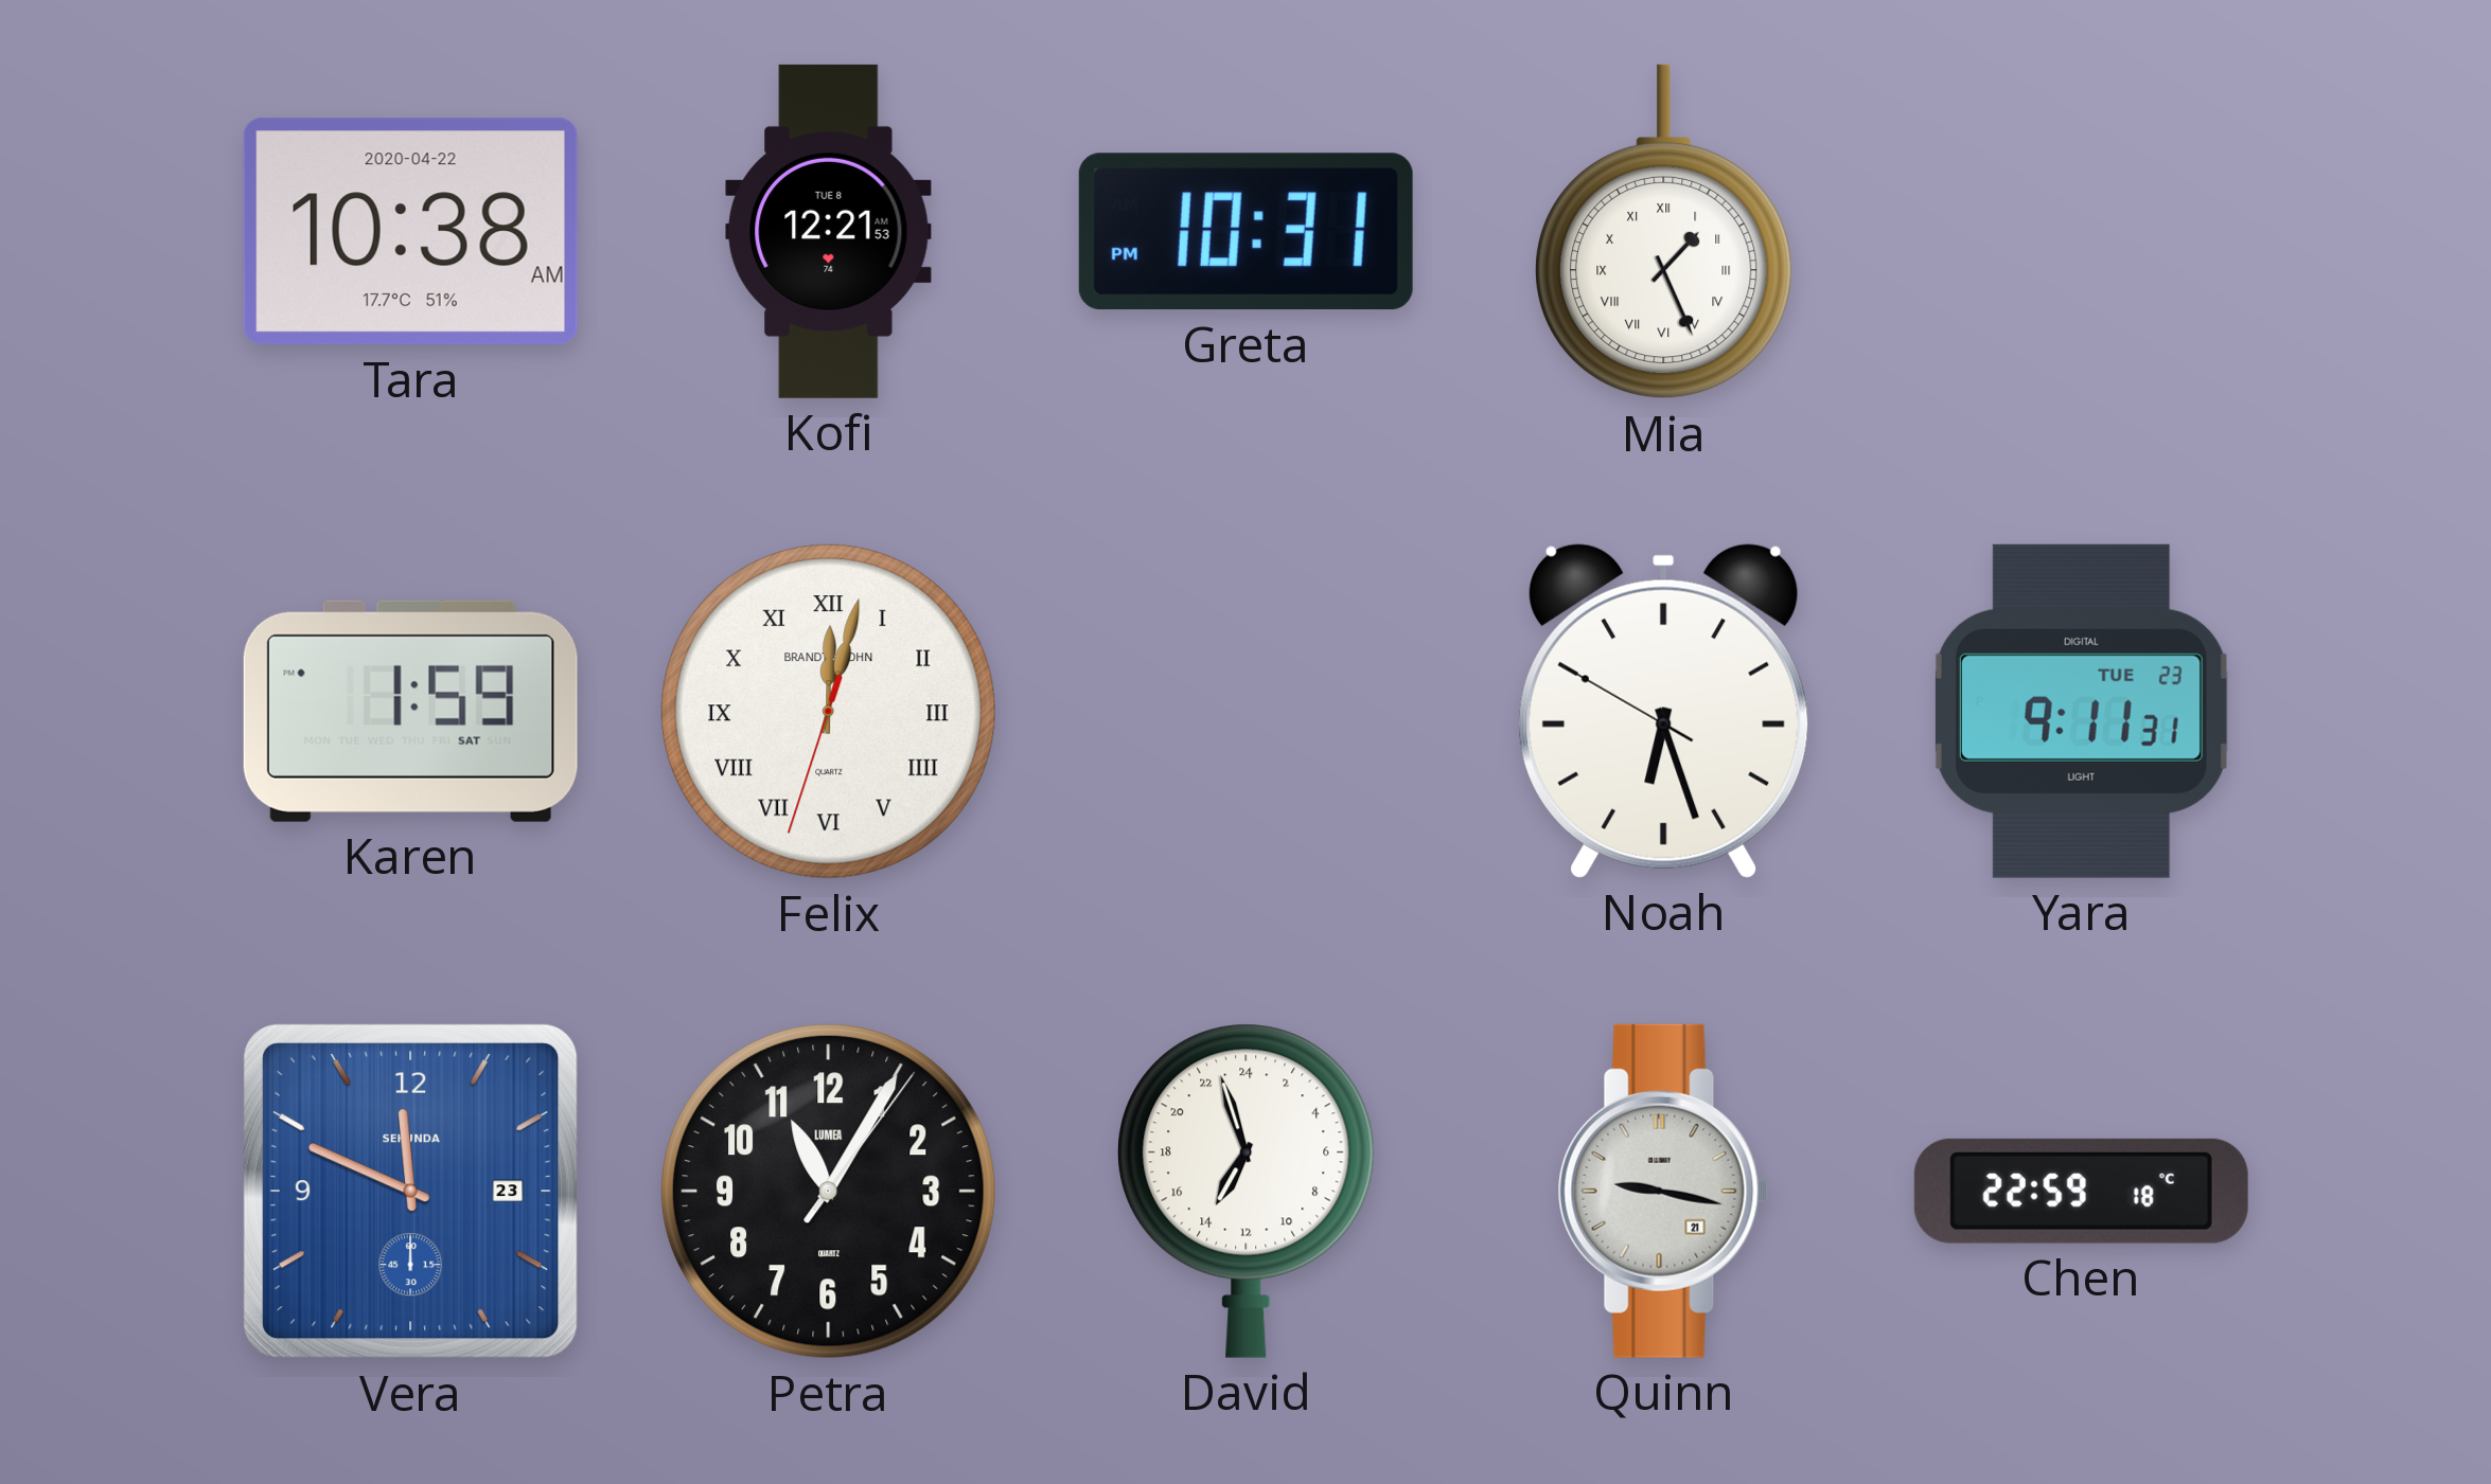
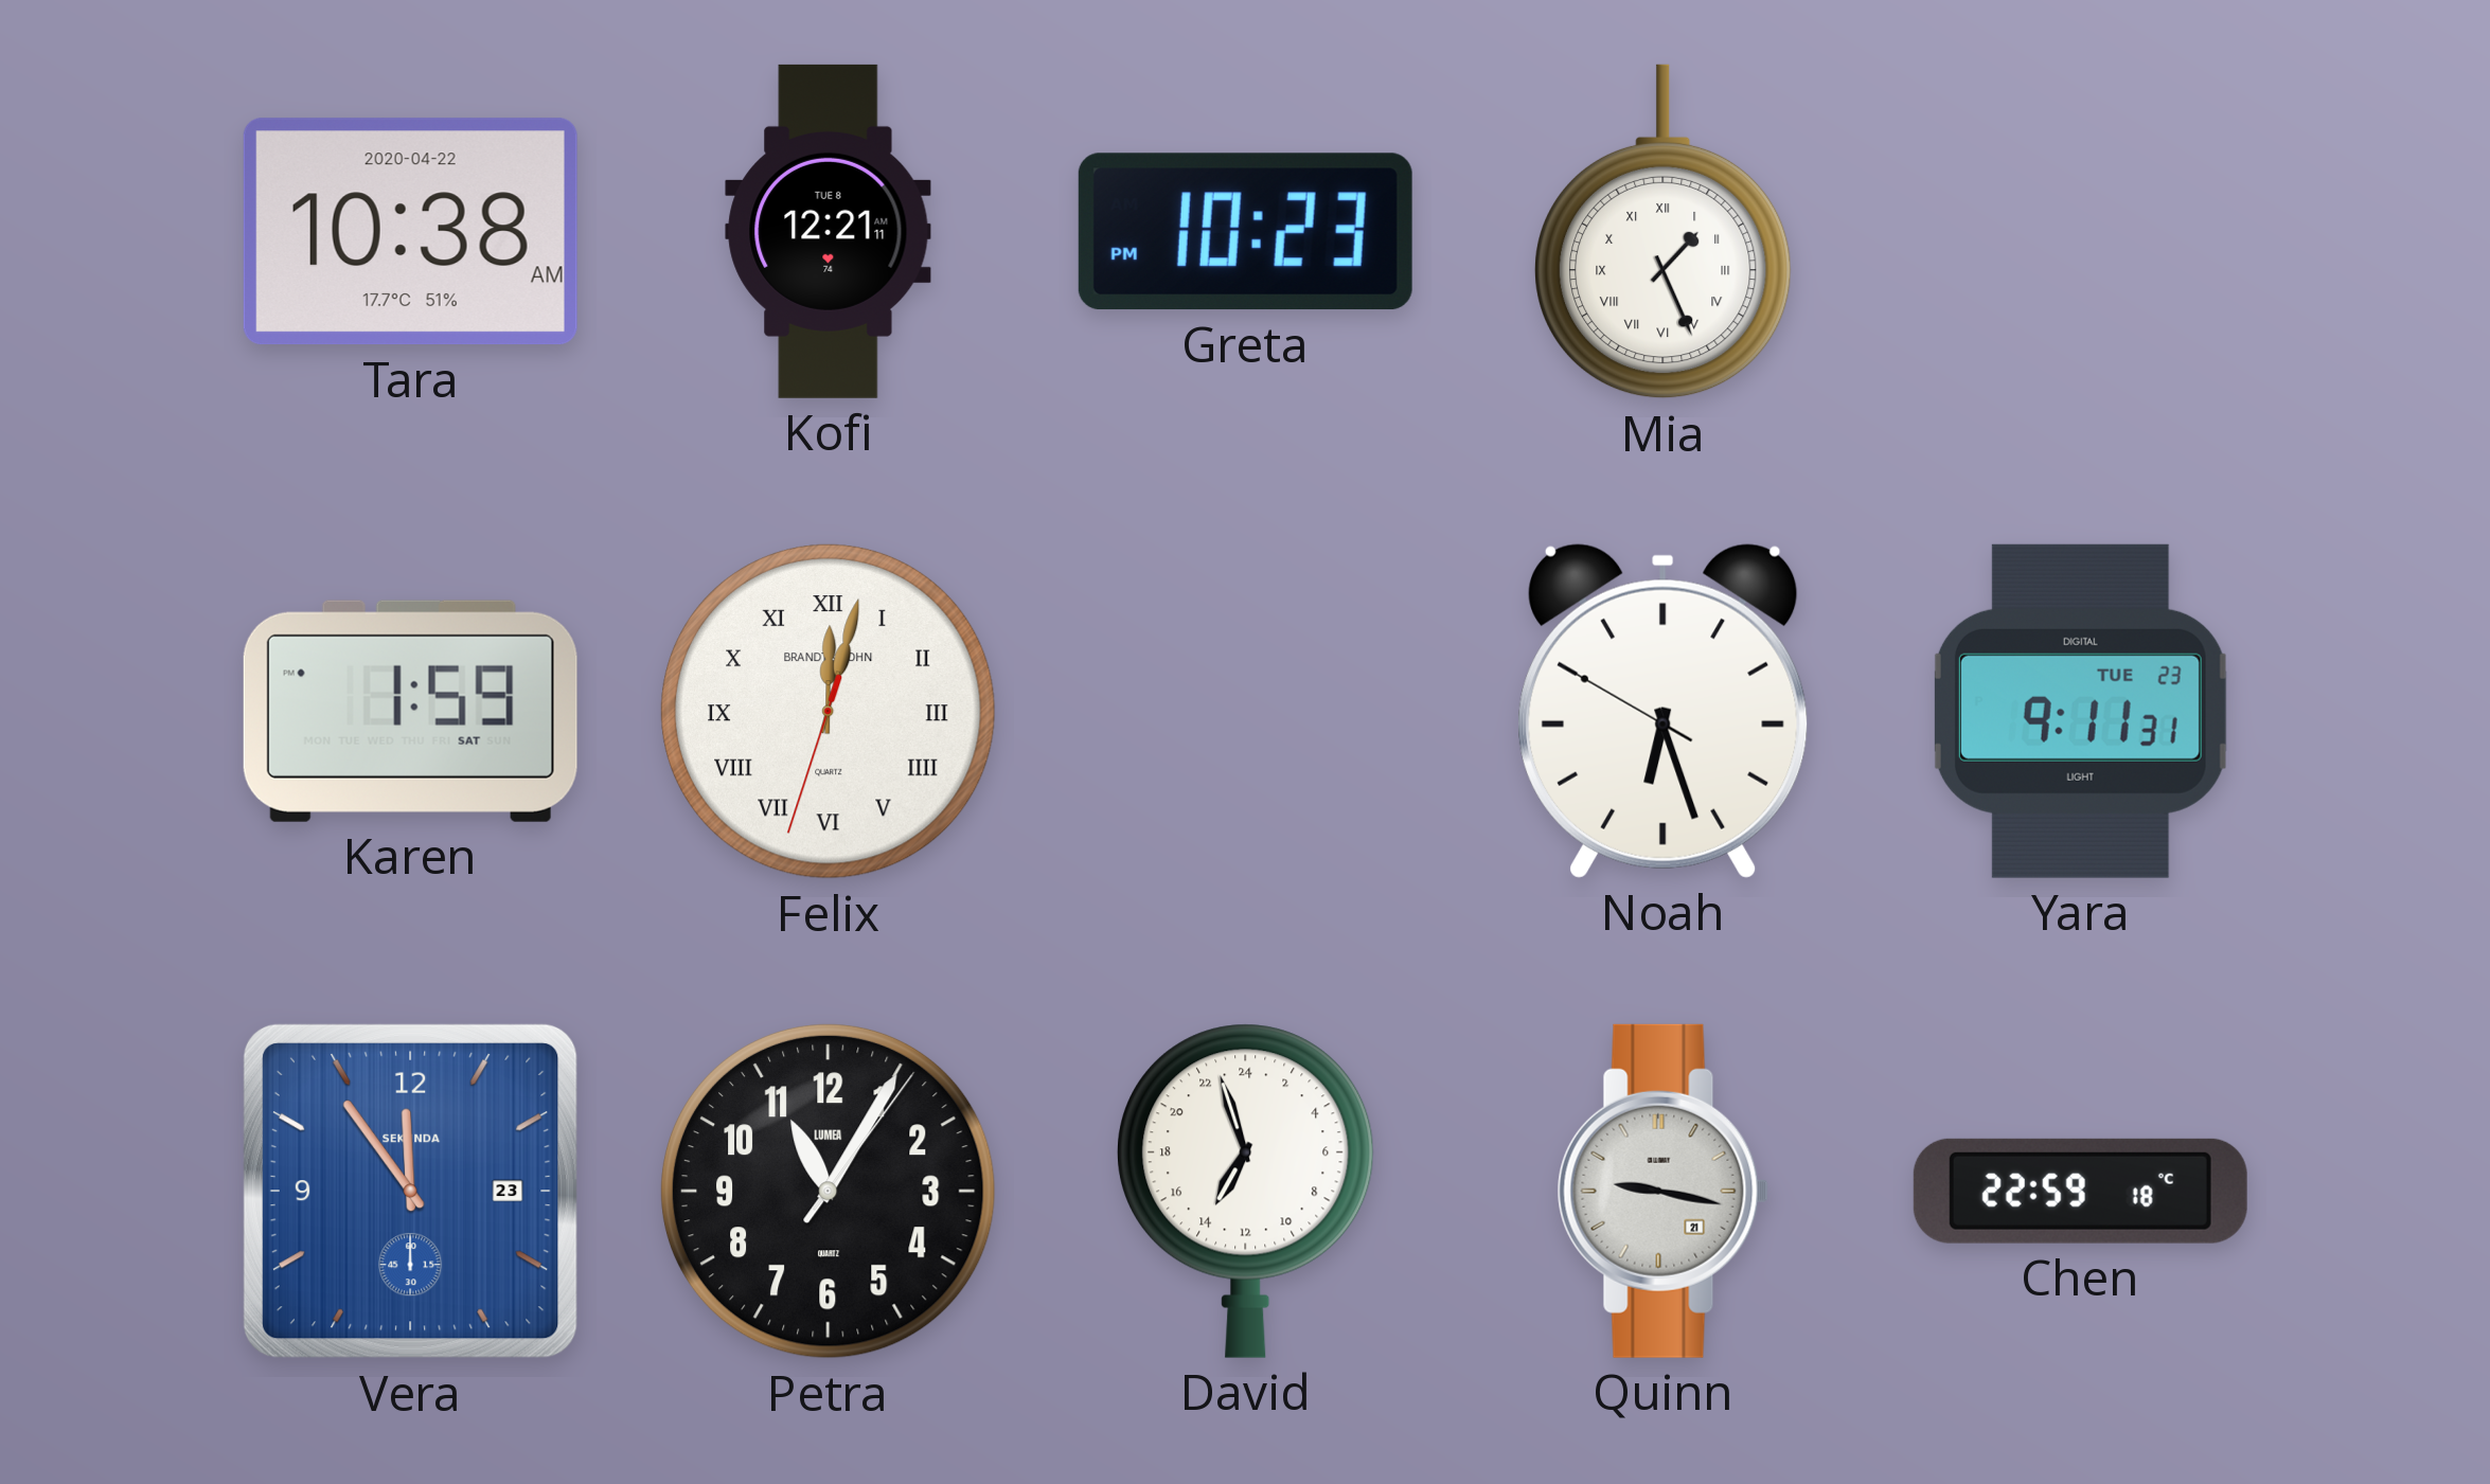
Kofi: 12:21:53 -> 12:21:11 (829, 231)
Greta: 10:31 -> 10:23 (1245, 232)
Vera: 11:49 -> 11:54 (410, 1191)
